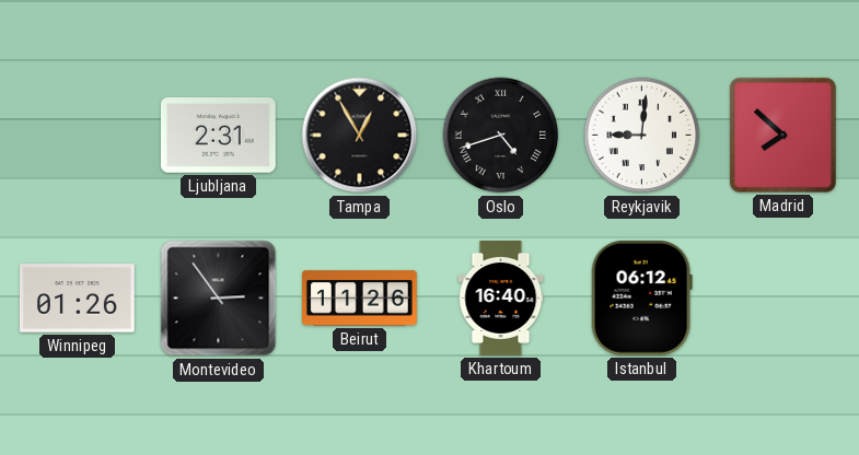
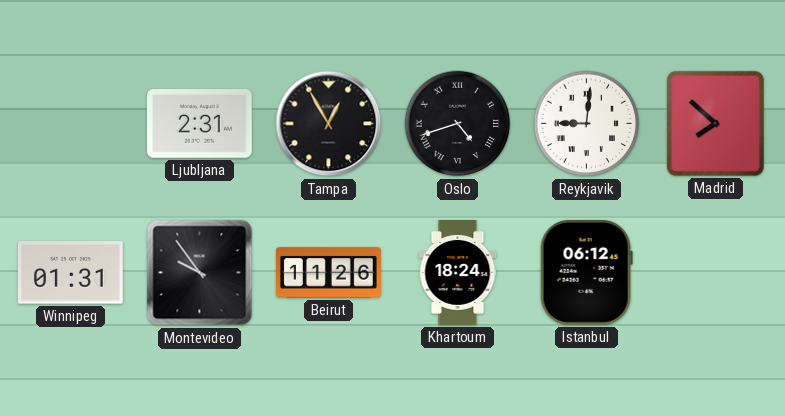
Winnipeg: 01:26 -> 01:31 (70, 273)
Montevideo: 2:54 -> 9:54 (200, 273)
Khartoum: 16:40 -> 18:24 (458, 273)
